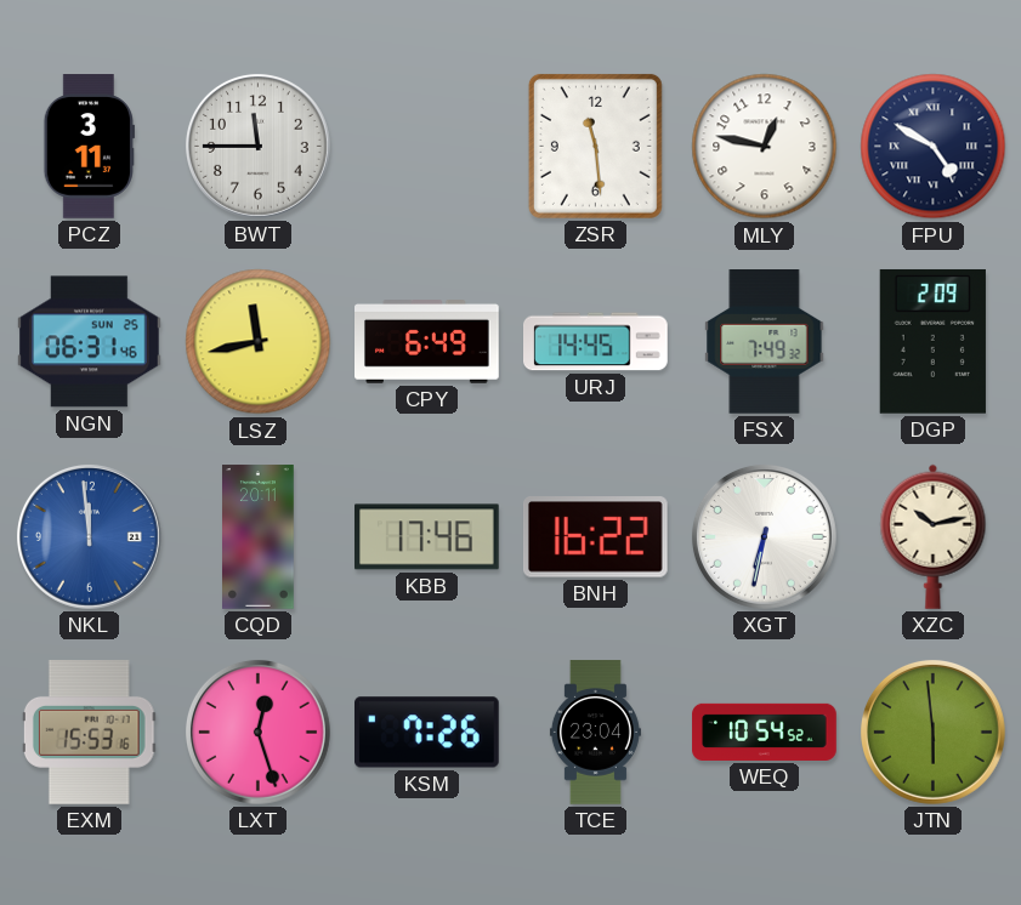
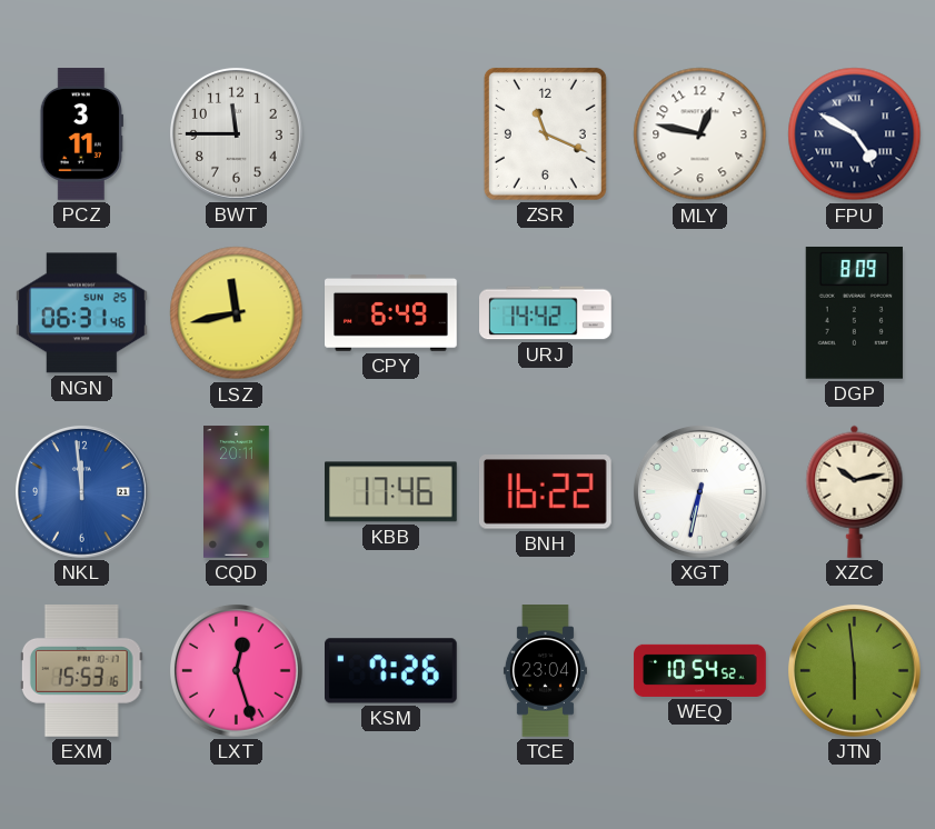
ZSR: 11:29 -> 11:19 (545, 133)
URJ: 14:45 -> 14:42 (546, 313)
FSX: 7:49 -> none (765, 342)
DGP: 2:09 -> 8:09 (854, 312)
